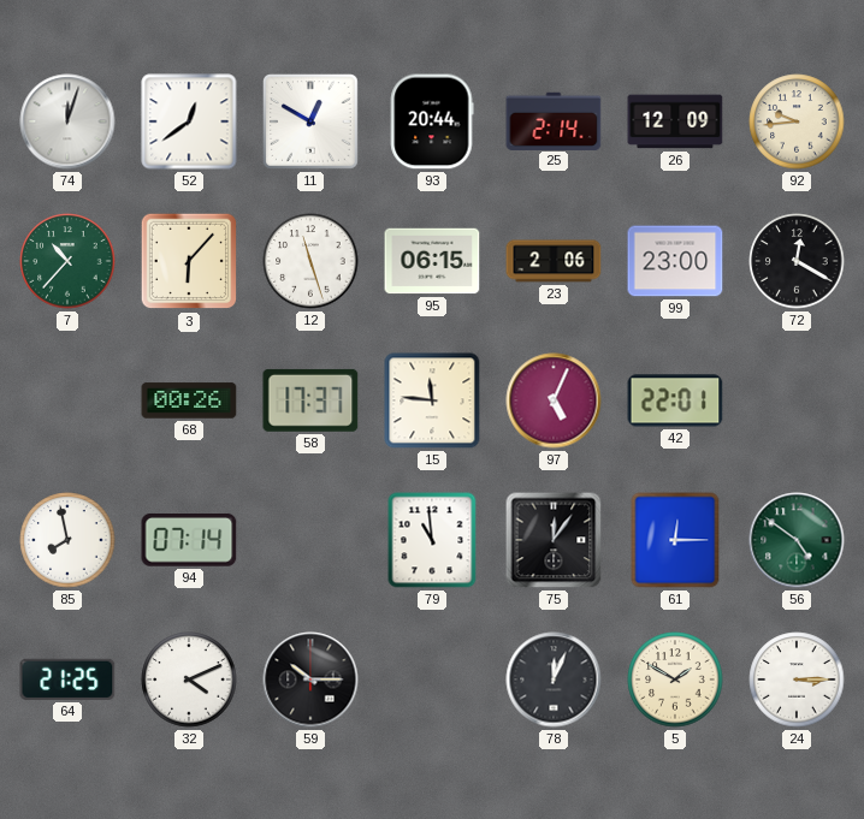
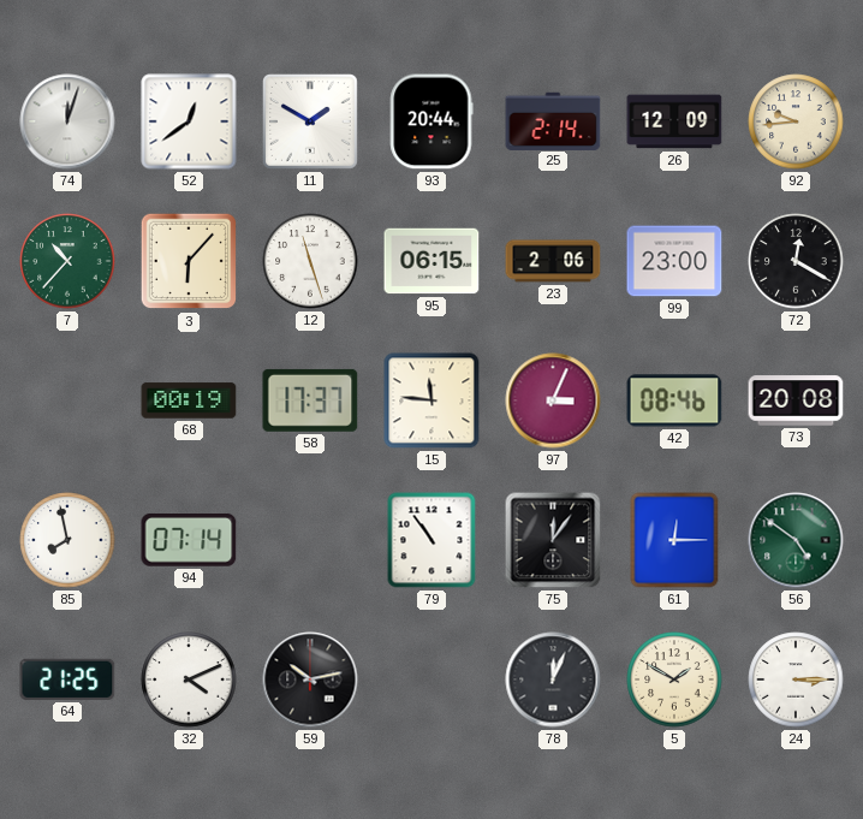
11: 12:50 -> 1:50 (311, 123)
68: 00:26 -> 00:19 (189, 400)
97: 5:04 -> 3:04 (553, 400)
42: 22:01 -> 08:46 (674, 400)
73: none -> 20:08 (796, 400)
79: 10:59 -> 10:54 (431, 540)
59: 10:15 -> 10:13 (310, 679)
